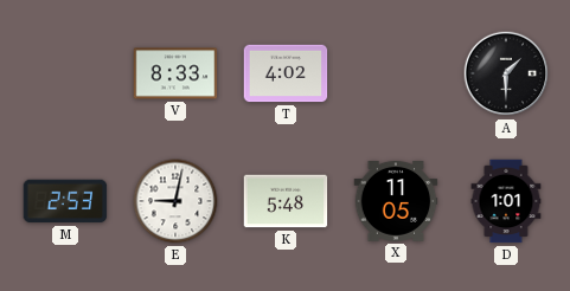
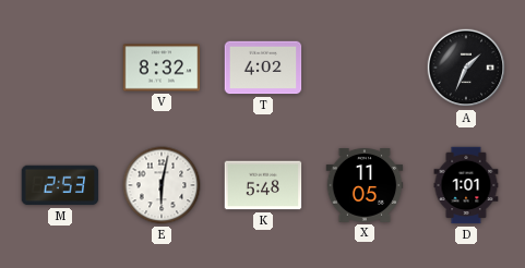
V: 8:33 -> 8:32 (162, 68)
A: 1:30 -> 1:34 (466, 68)
E: 9:02 -> 6:02 (162, 185)
